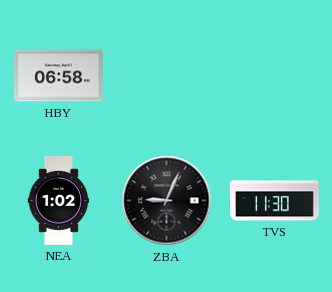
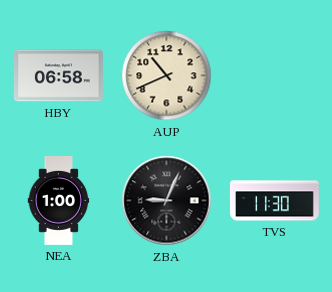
AUP: none -> 10:41 (167, 76)
NEA: 1:02 -> 1:00 (59, 201)
